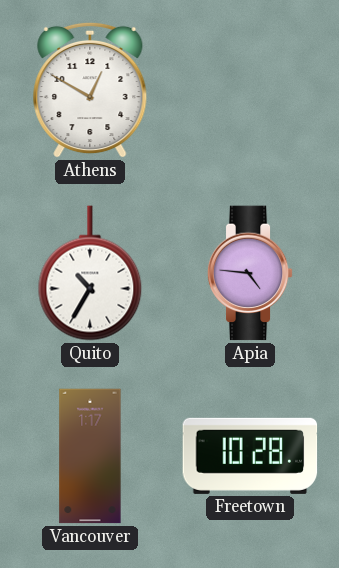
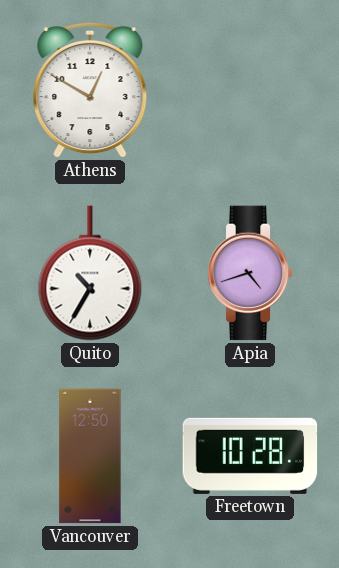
Apia: 4:46 -> 4:42 (250, 273)
Vancouver: 1:17 -> 12:50 (90, 456)
